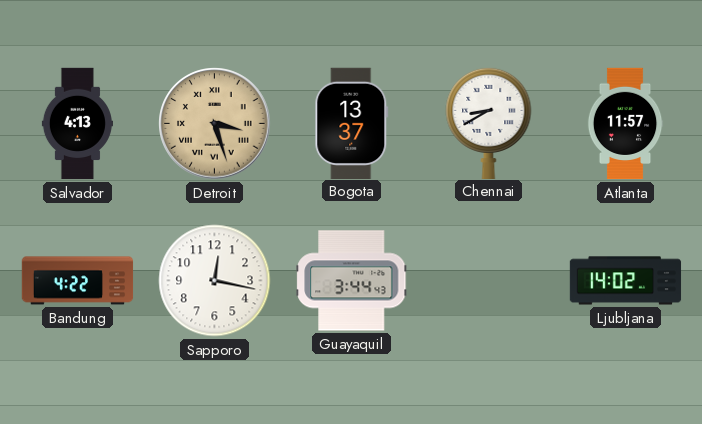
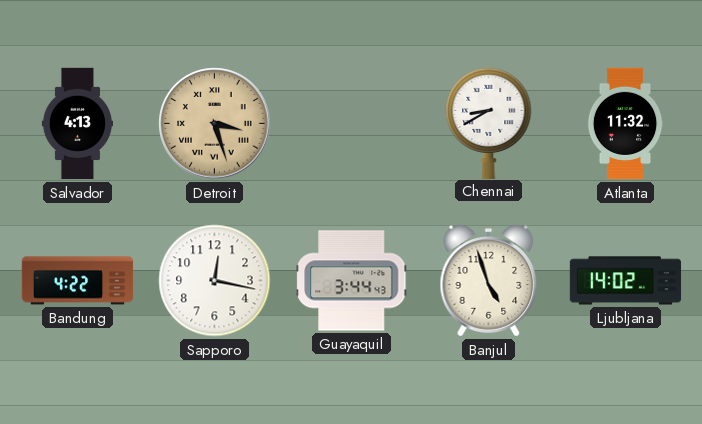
Bogota: 13:37 -> none (352, 123)
Atlanta: 11:57 -> 11:32 (625, 124)
Banjul: none -> 4:57 (489, 281)
